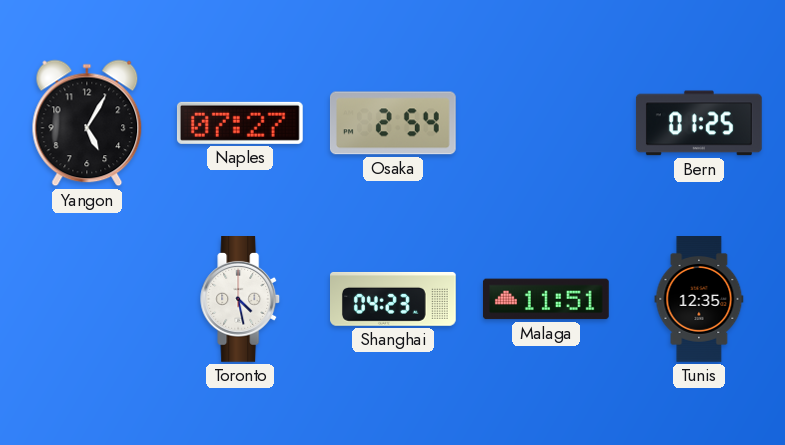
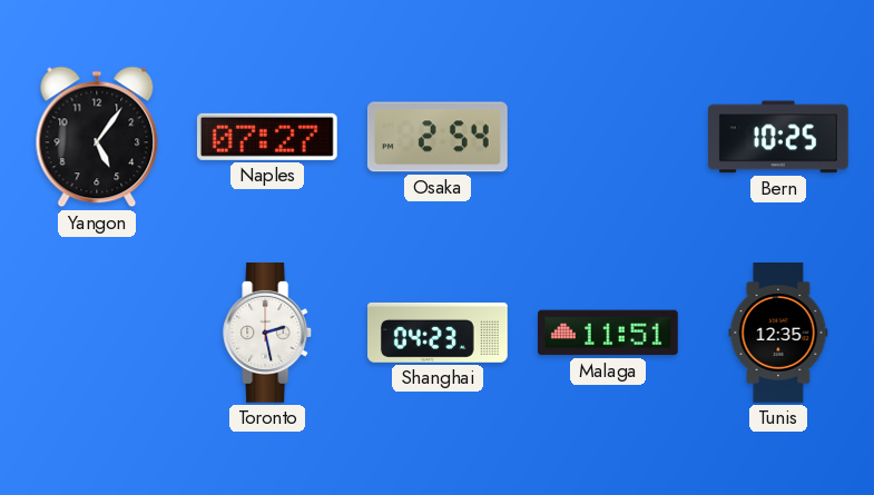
Yangon: 5:05 -> 5:06 (97, 137)
Bern: 01:25 -> 10:25 (778, 137)
Toronto: 4:28 -> 2:28 (268, 334)
